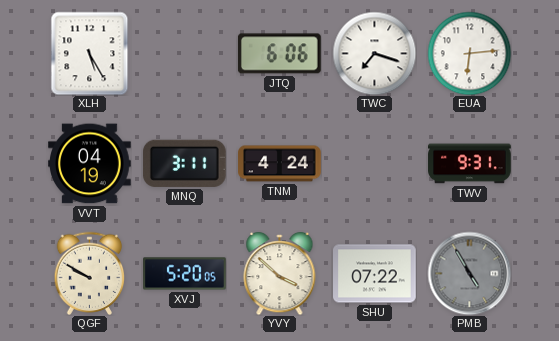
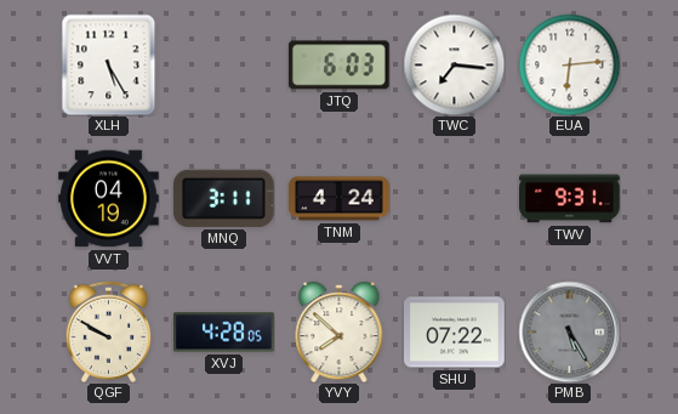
JTQ: 6:06 -> 6:03 (338, 66)
TWC: 7:18 -> 7:16 (454, 64)
XVJ: 5:20 -> 4:28 (224, 333)
YVY: 3:52 -> 7:52 (340, 331)
PMB: 4:55 -> 5:25 (569, 331)
